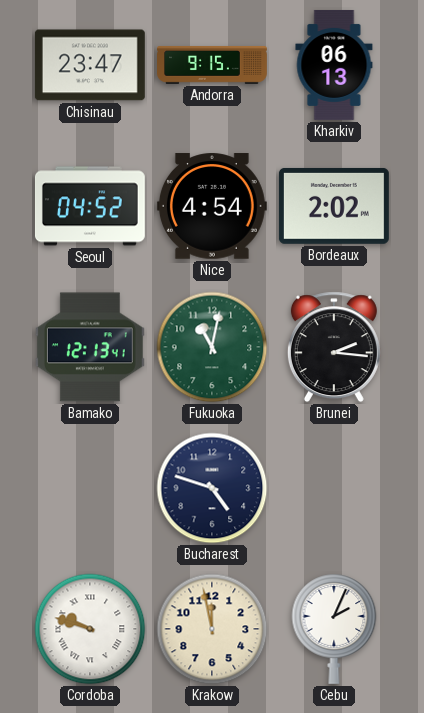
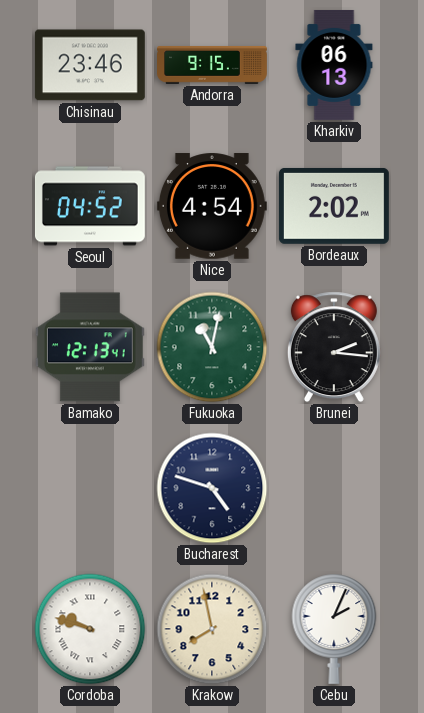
Chisinau: 23:47 -> 23:46 (90, 65)
Krakow: 11:58 -> 7:58 (212, 629)
